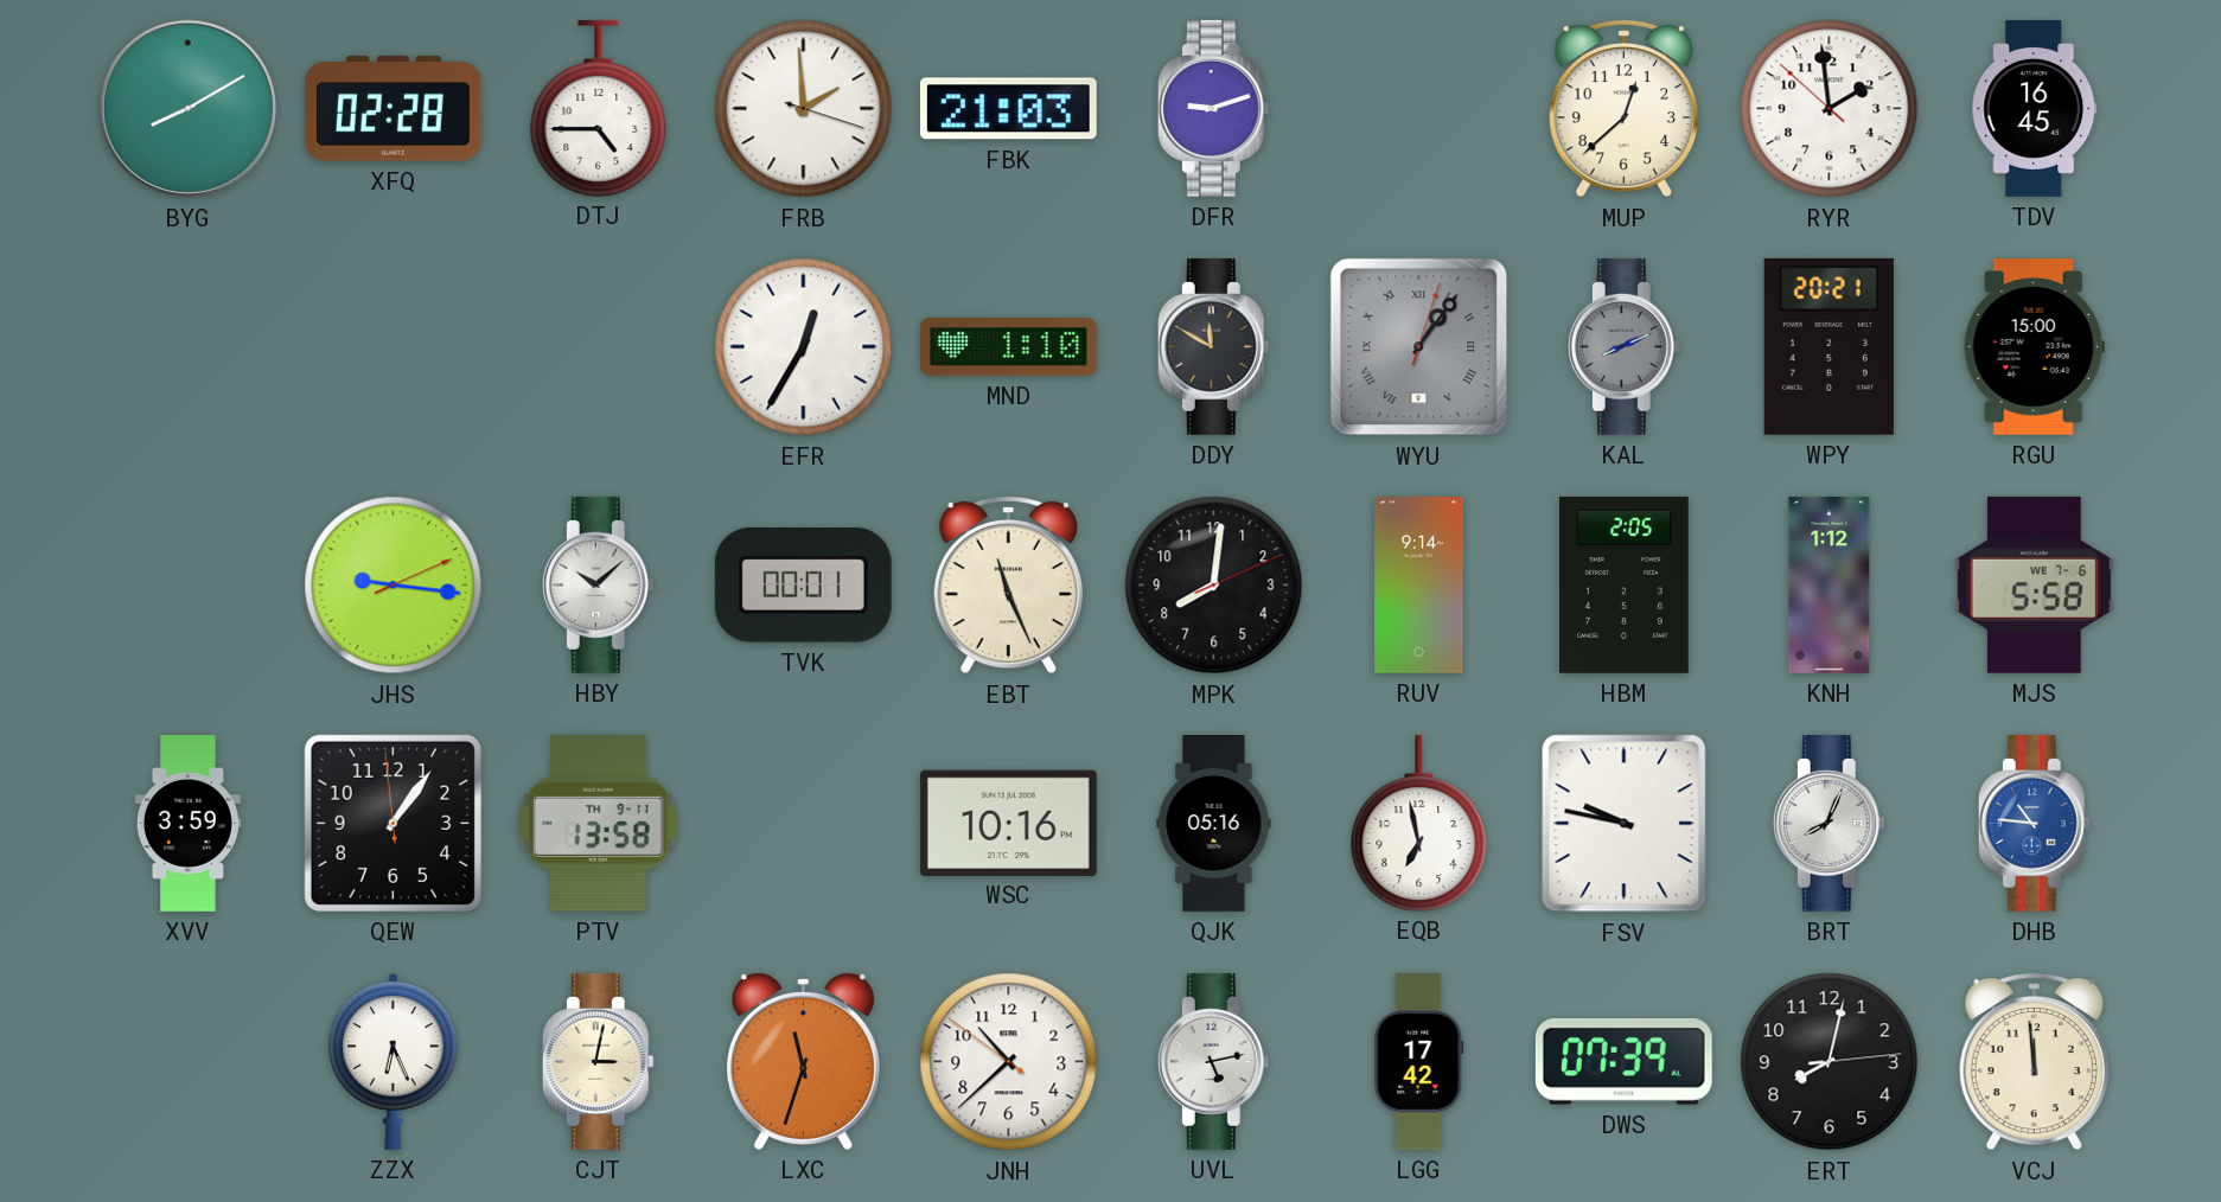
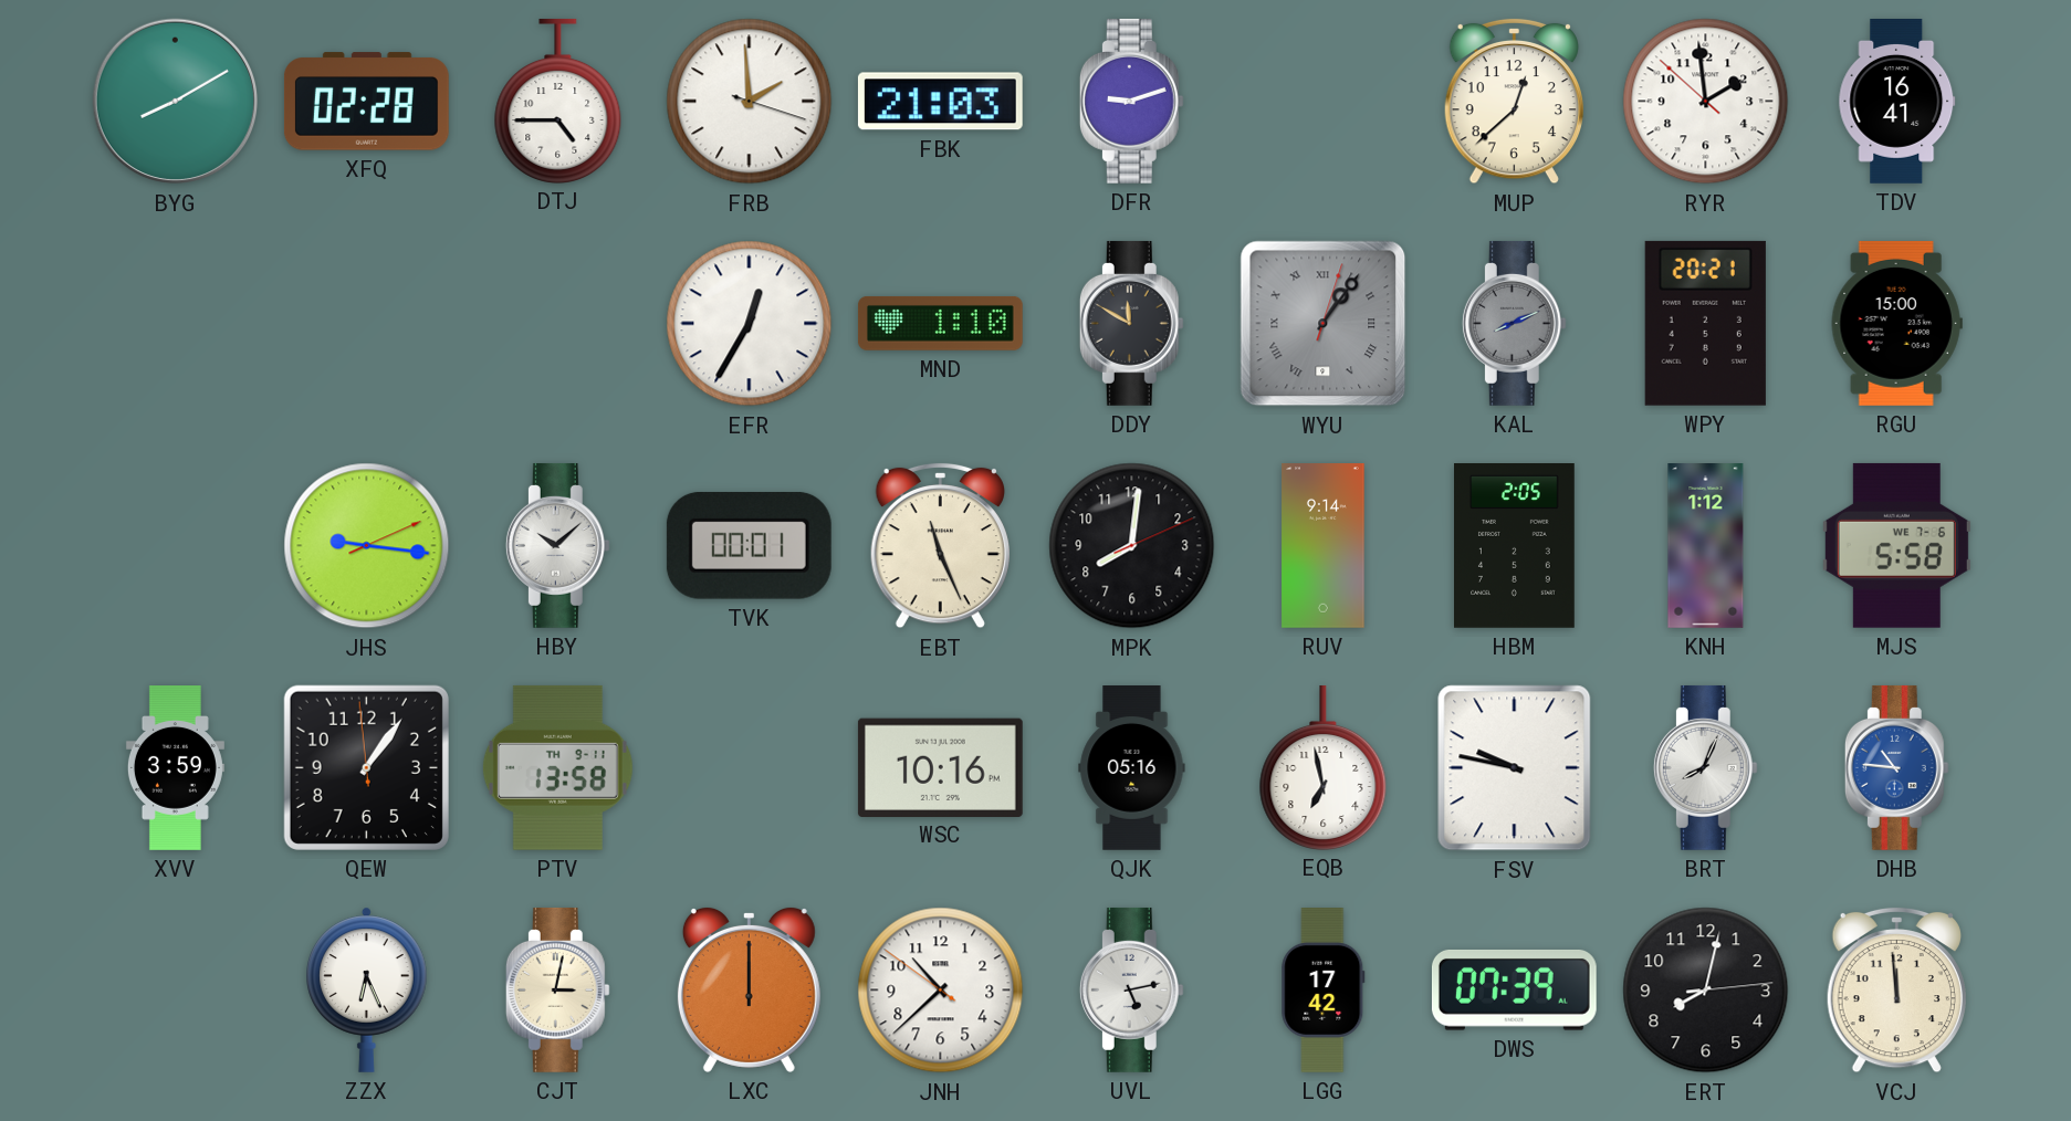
TDV: 16:45 -> 16:41 (1897, 102)
LXC: 11:33 -> 12:00 (749, 989)
